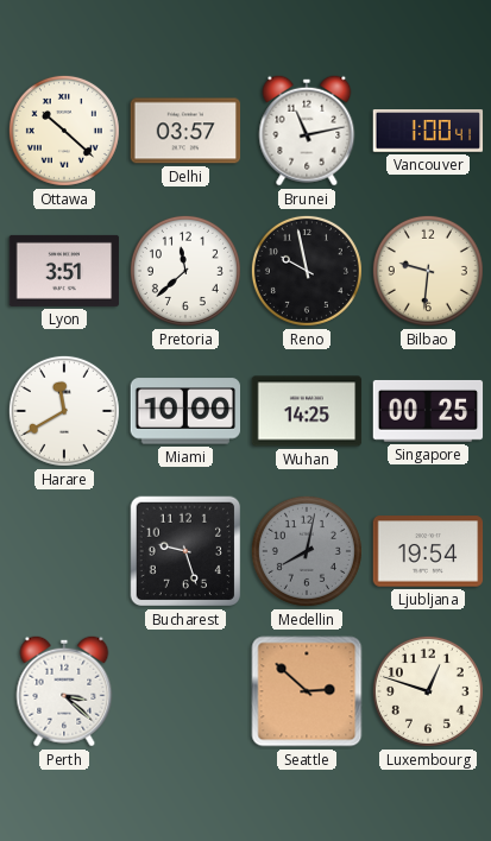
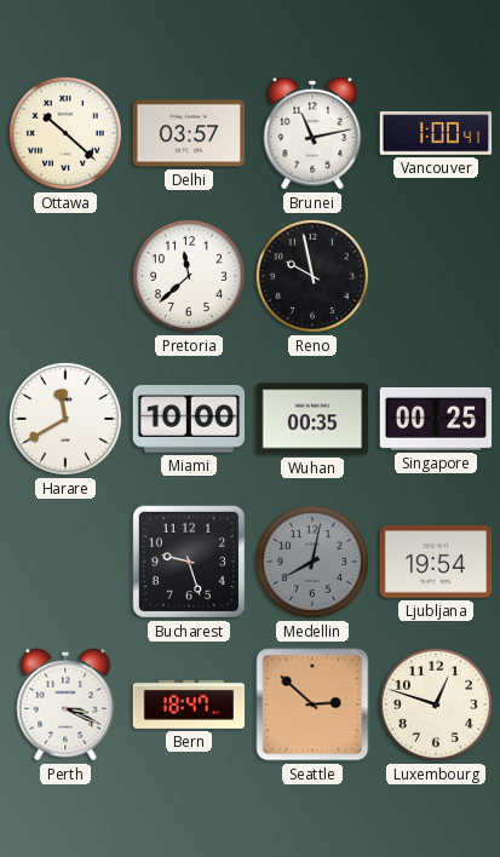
Lyon: 3:51 -> none (64, 271)
Bilbao: 9:31 -> none (428, 271)
Wuhan: 14:25 -> 00:35 (312, 419)
Perth: 3:22 -> 3:19 (65, 704)
Bern: none -> 18:47 (189, 704)
